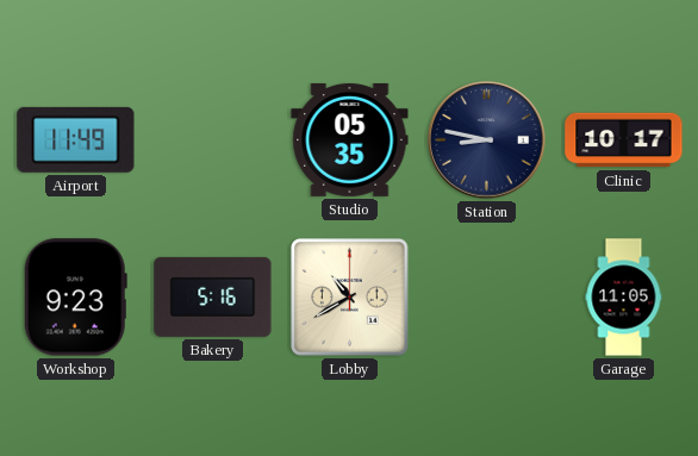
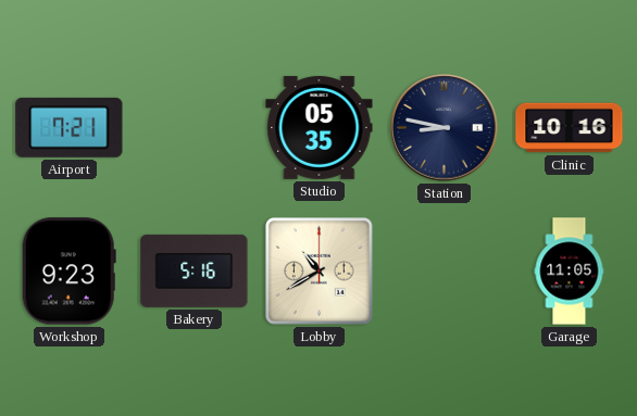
Airport: 11:49 -> 7:21 (70, 127)
Clinic: 10:17 -> 10:16 (570, 128)
